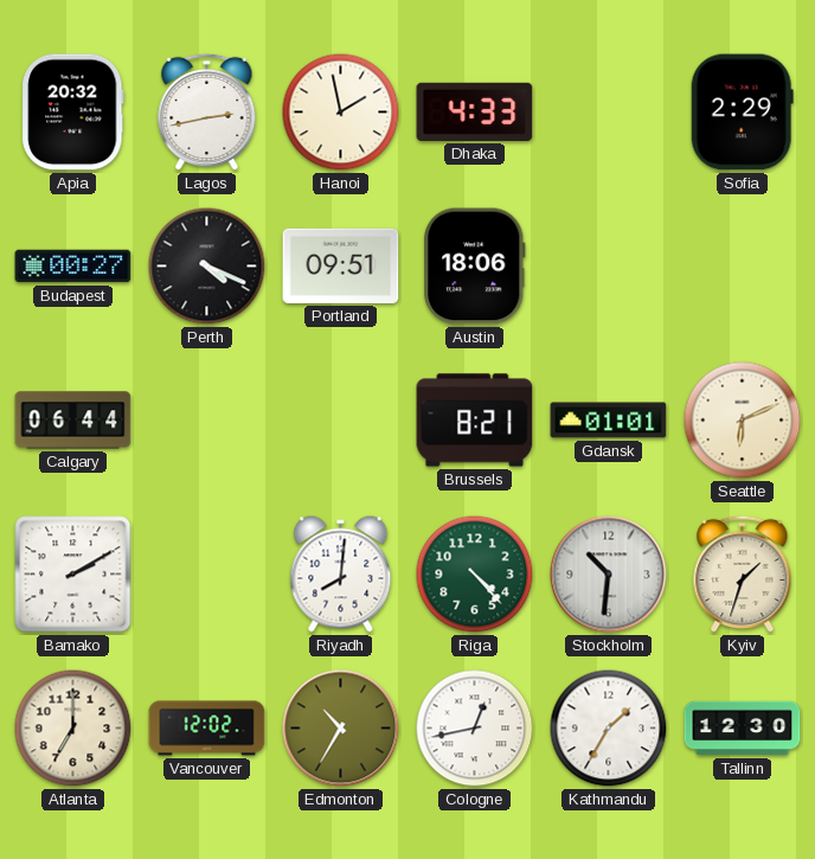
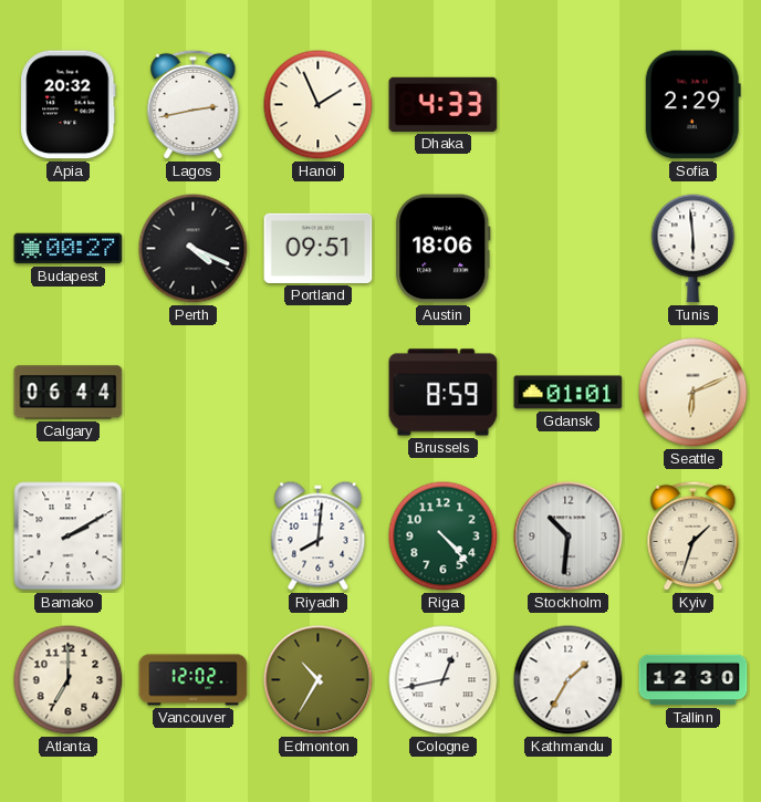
Hanoi: 1:58 -> 1:56 (319, 105)
Tunis: none -> 5:59 (694, 249)
Brussels: 8:21 -> 8:59 (444, 393)
